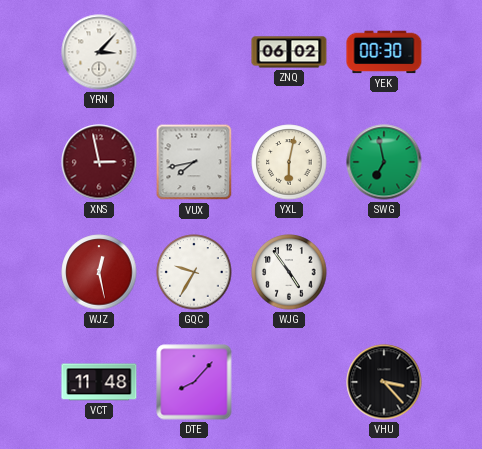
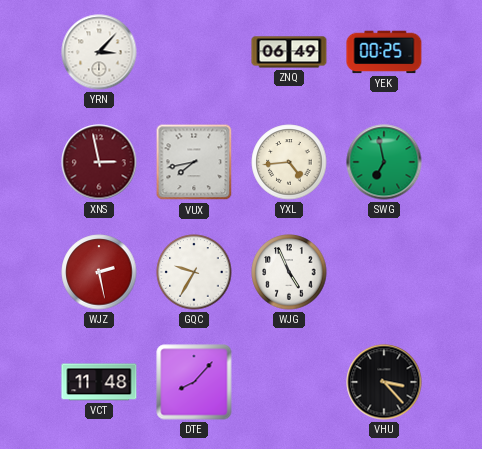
ZNQ: 06:02 -> 06:49 (289, 52)
YEK: 00:30 -> 00:25 (384, 52)
YXL: 6:02 -> 4:44 (289, 162)
WJZ: 12:28 -> 2:28 (99, 272)
WJG: 4:54 -> 4:56 (289, 272)
